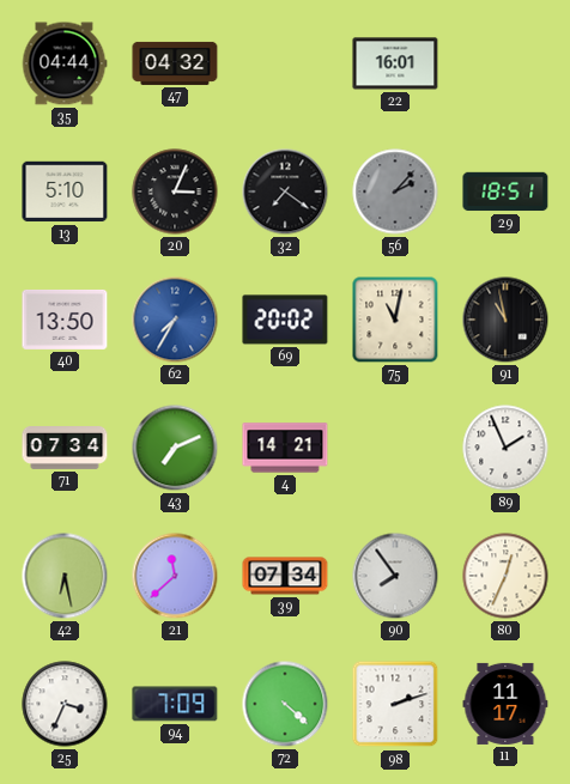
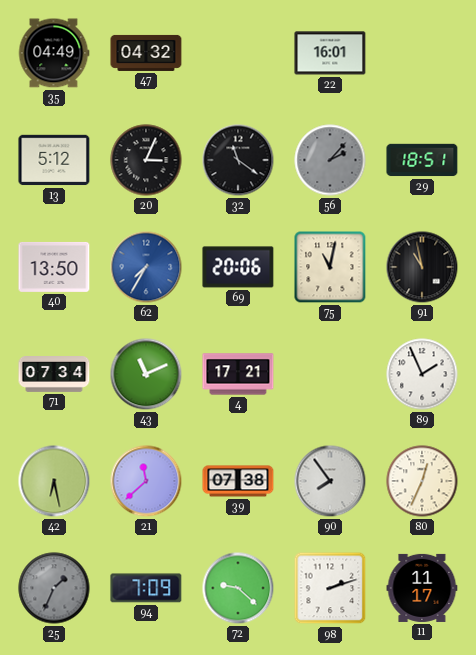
35: 04:44 -> 04:49 (54, 53)
13: 5:10 -> 5:12 (54, 160)
32: 7:21 -> 11:21 (238, 160)
69: 20:02 -> 20:06 (238, 267)
43: 7:11 -> 11:11 (146, 374)
4: 14:21 -> 17:21 (238, 374)
39: 07:34 -> 07:38 (238, 481)
25: 3:34 -> 1:34 (54, 588)
25 dial: white -> grey (54, 588)
72: 4:22 -> 9:22 (238, 588)
